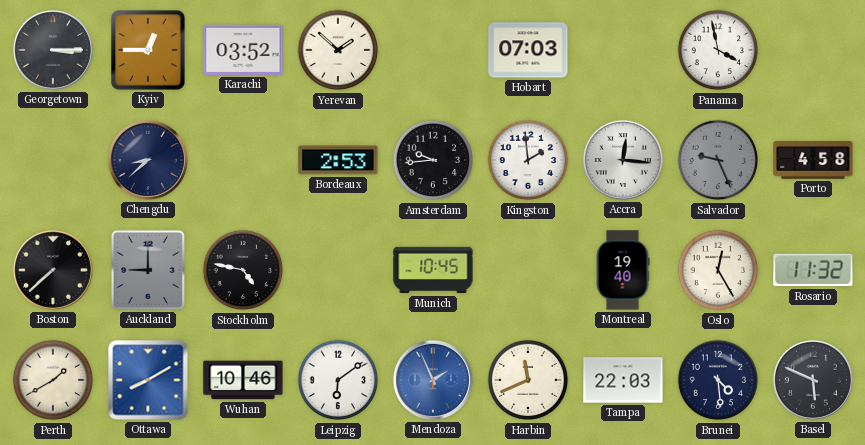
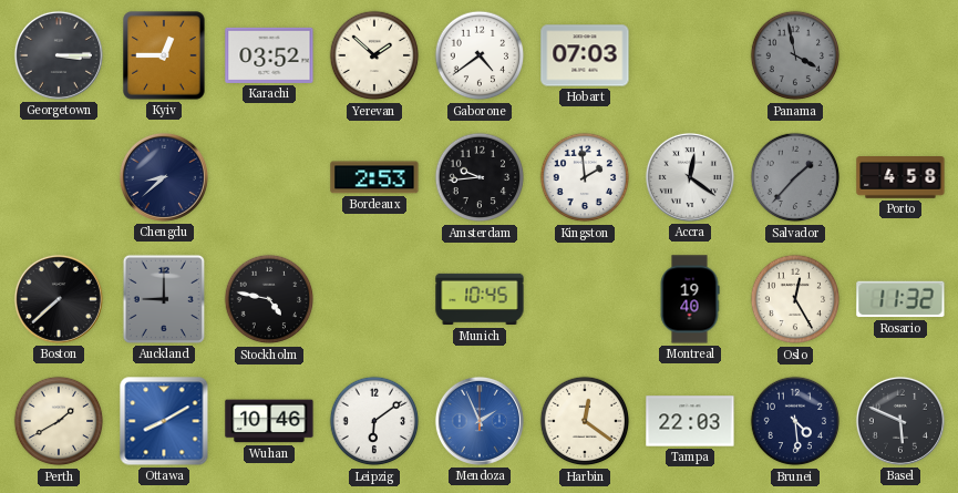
Gaborone: none -> 4:39 (480, 55)
Panama dial: white -> grey (795, 55)
Accra: 12:16 -> 12:21 (690, 177)
Salvador: 9:26 -> 1:37 (795, 177)
Harbin: 11:41 -> 12:21 (585, 421)
